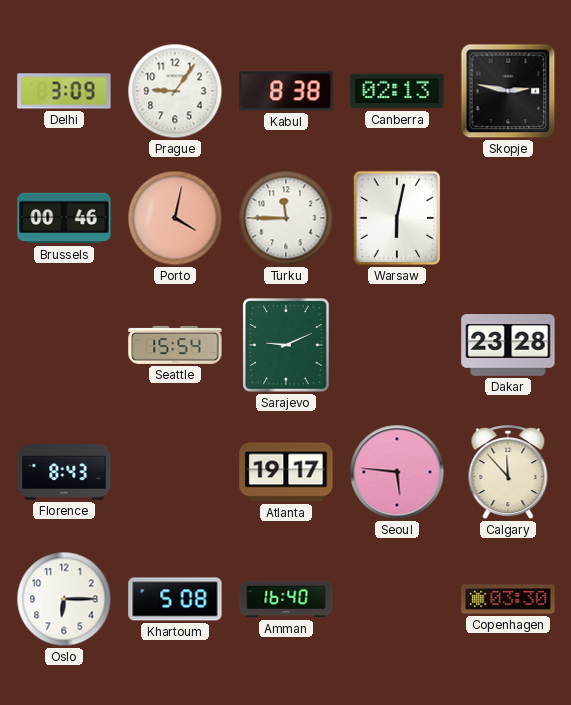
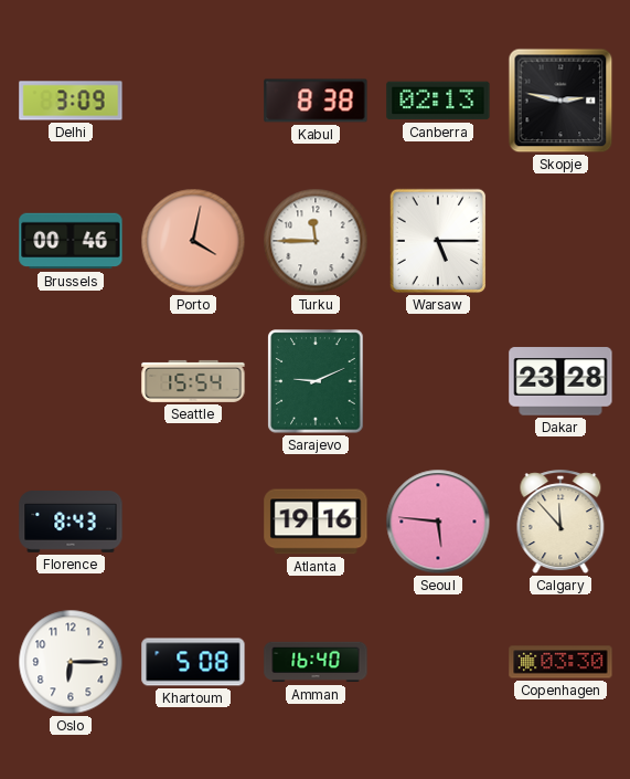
Prague: 9:06 -> none (175, 91)
Warsaw: 6:02 -> 5:15 (438, 241)
Atlanta: 19:17 -> 19:16 (316, 522)
